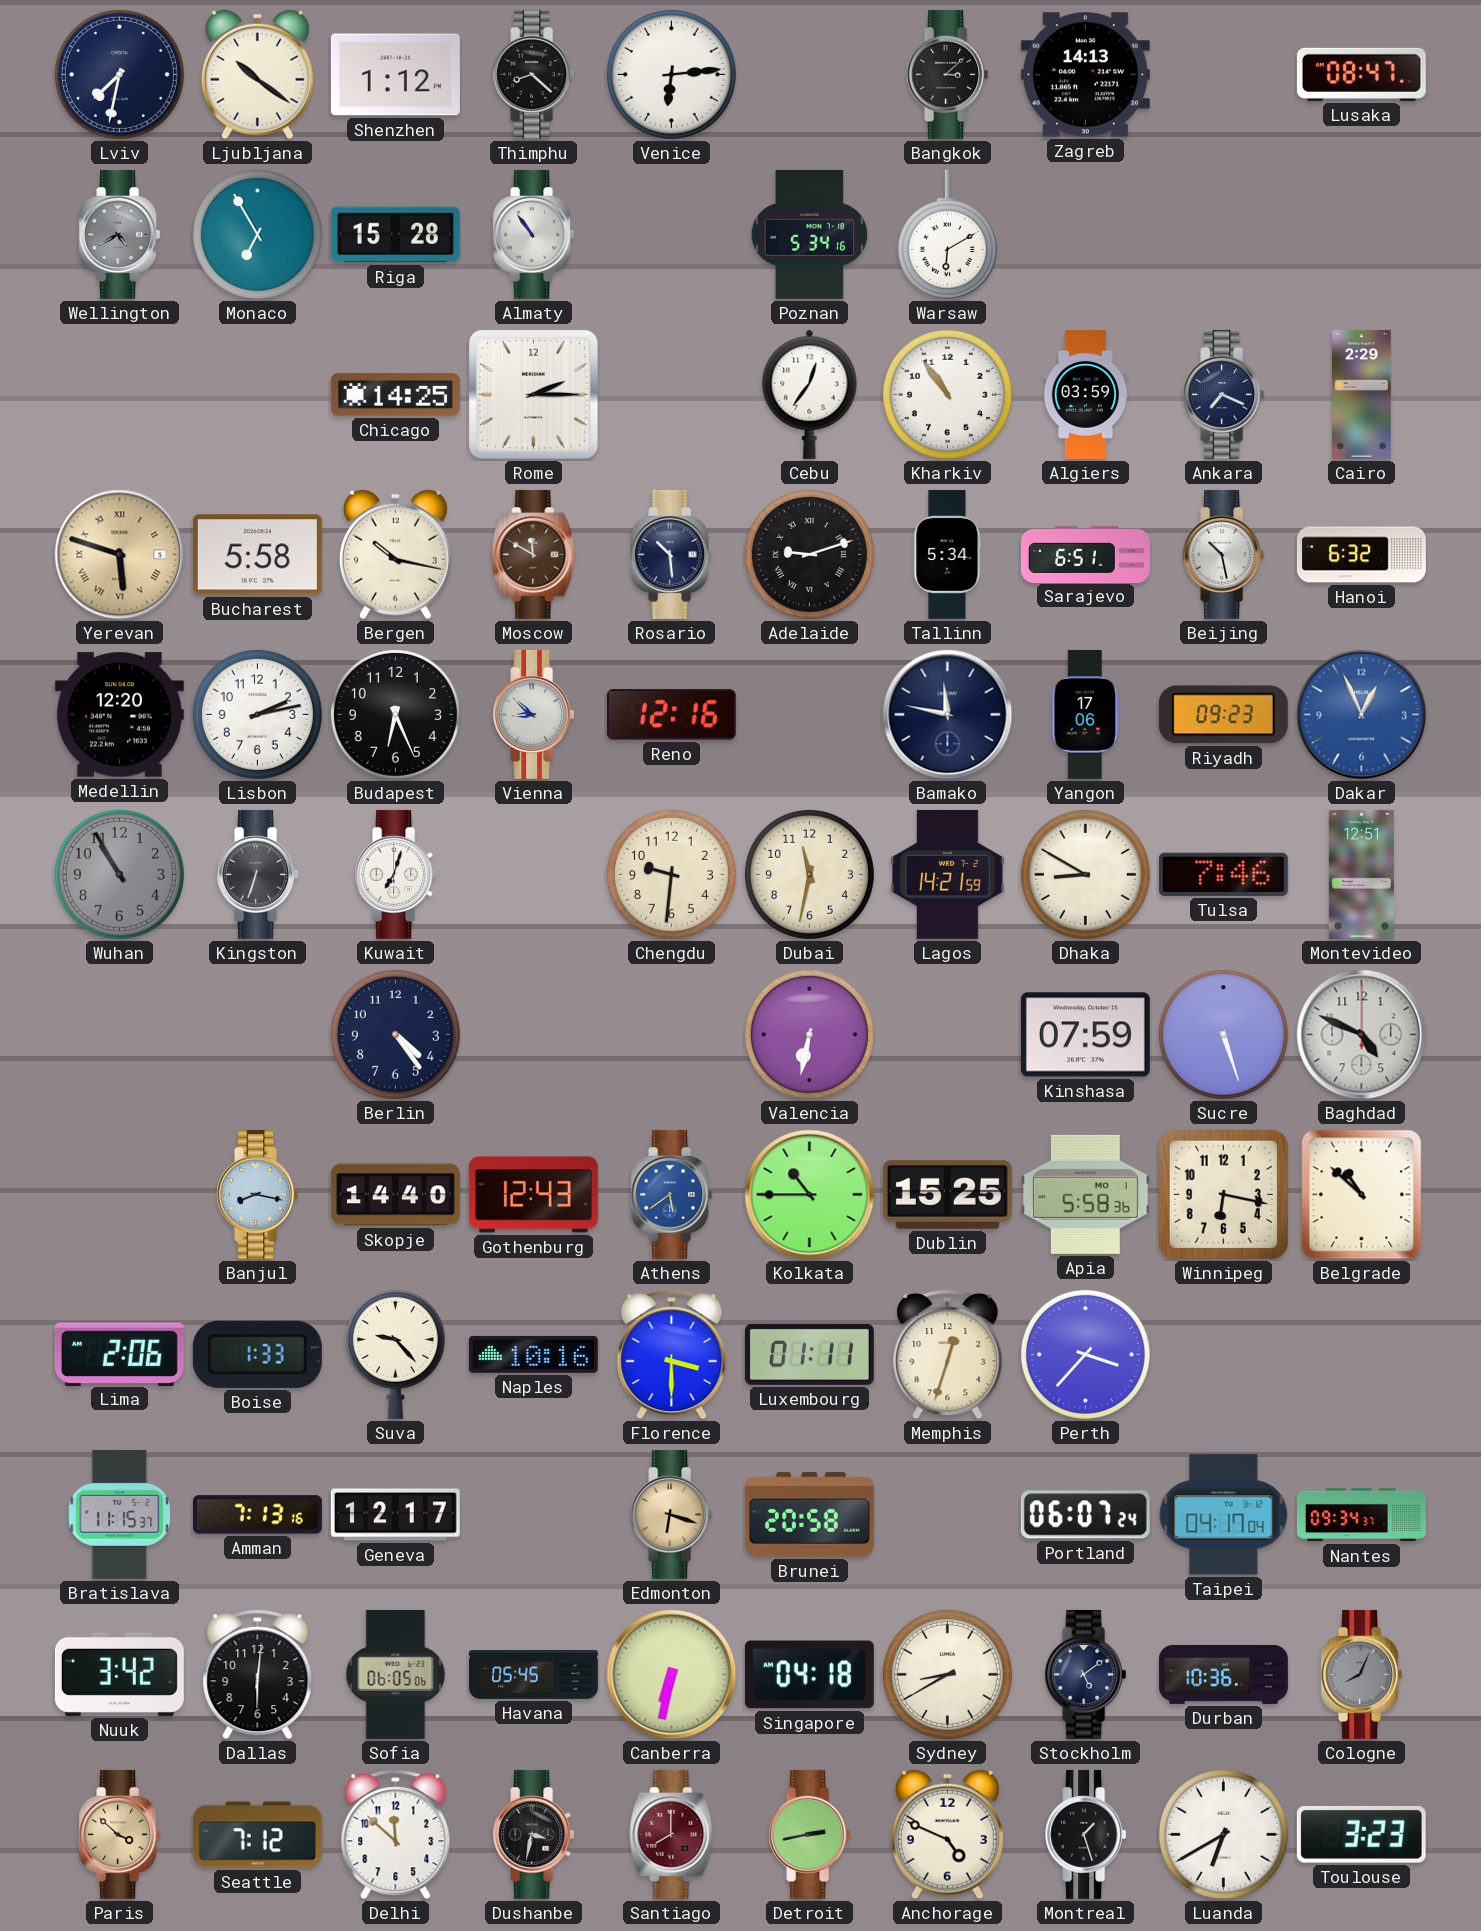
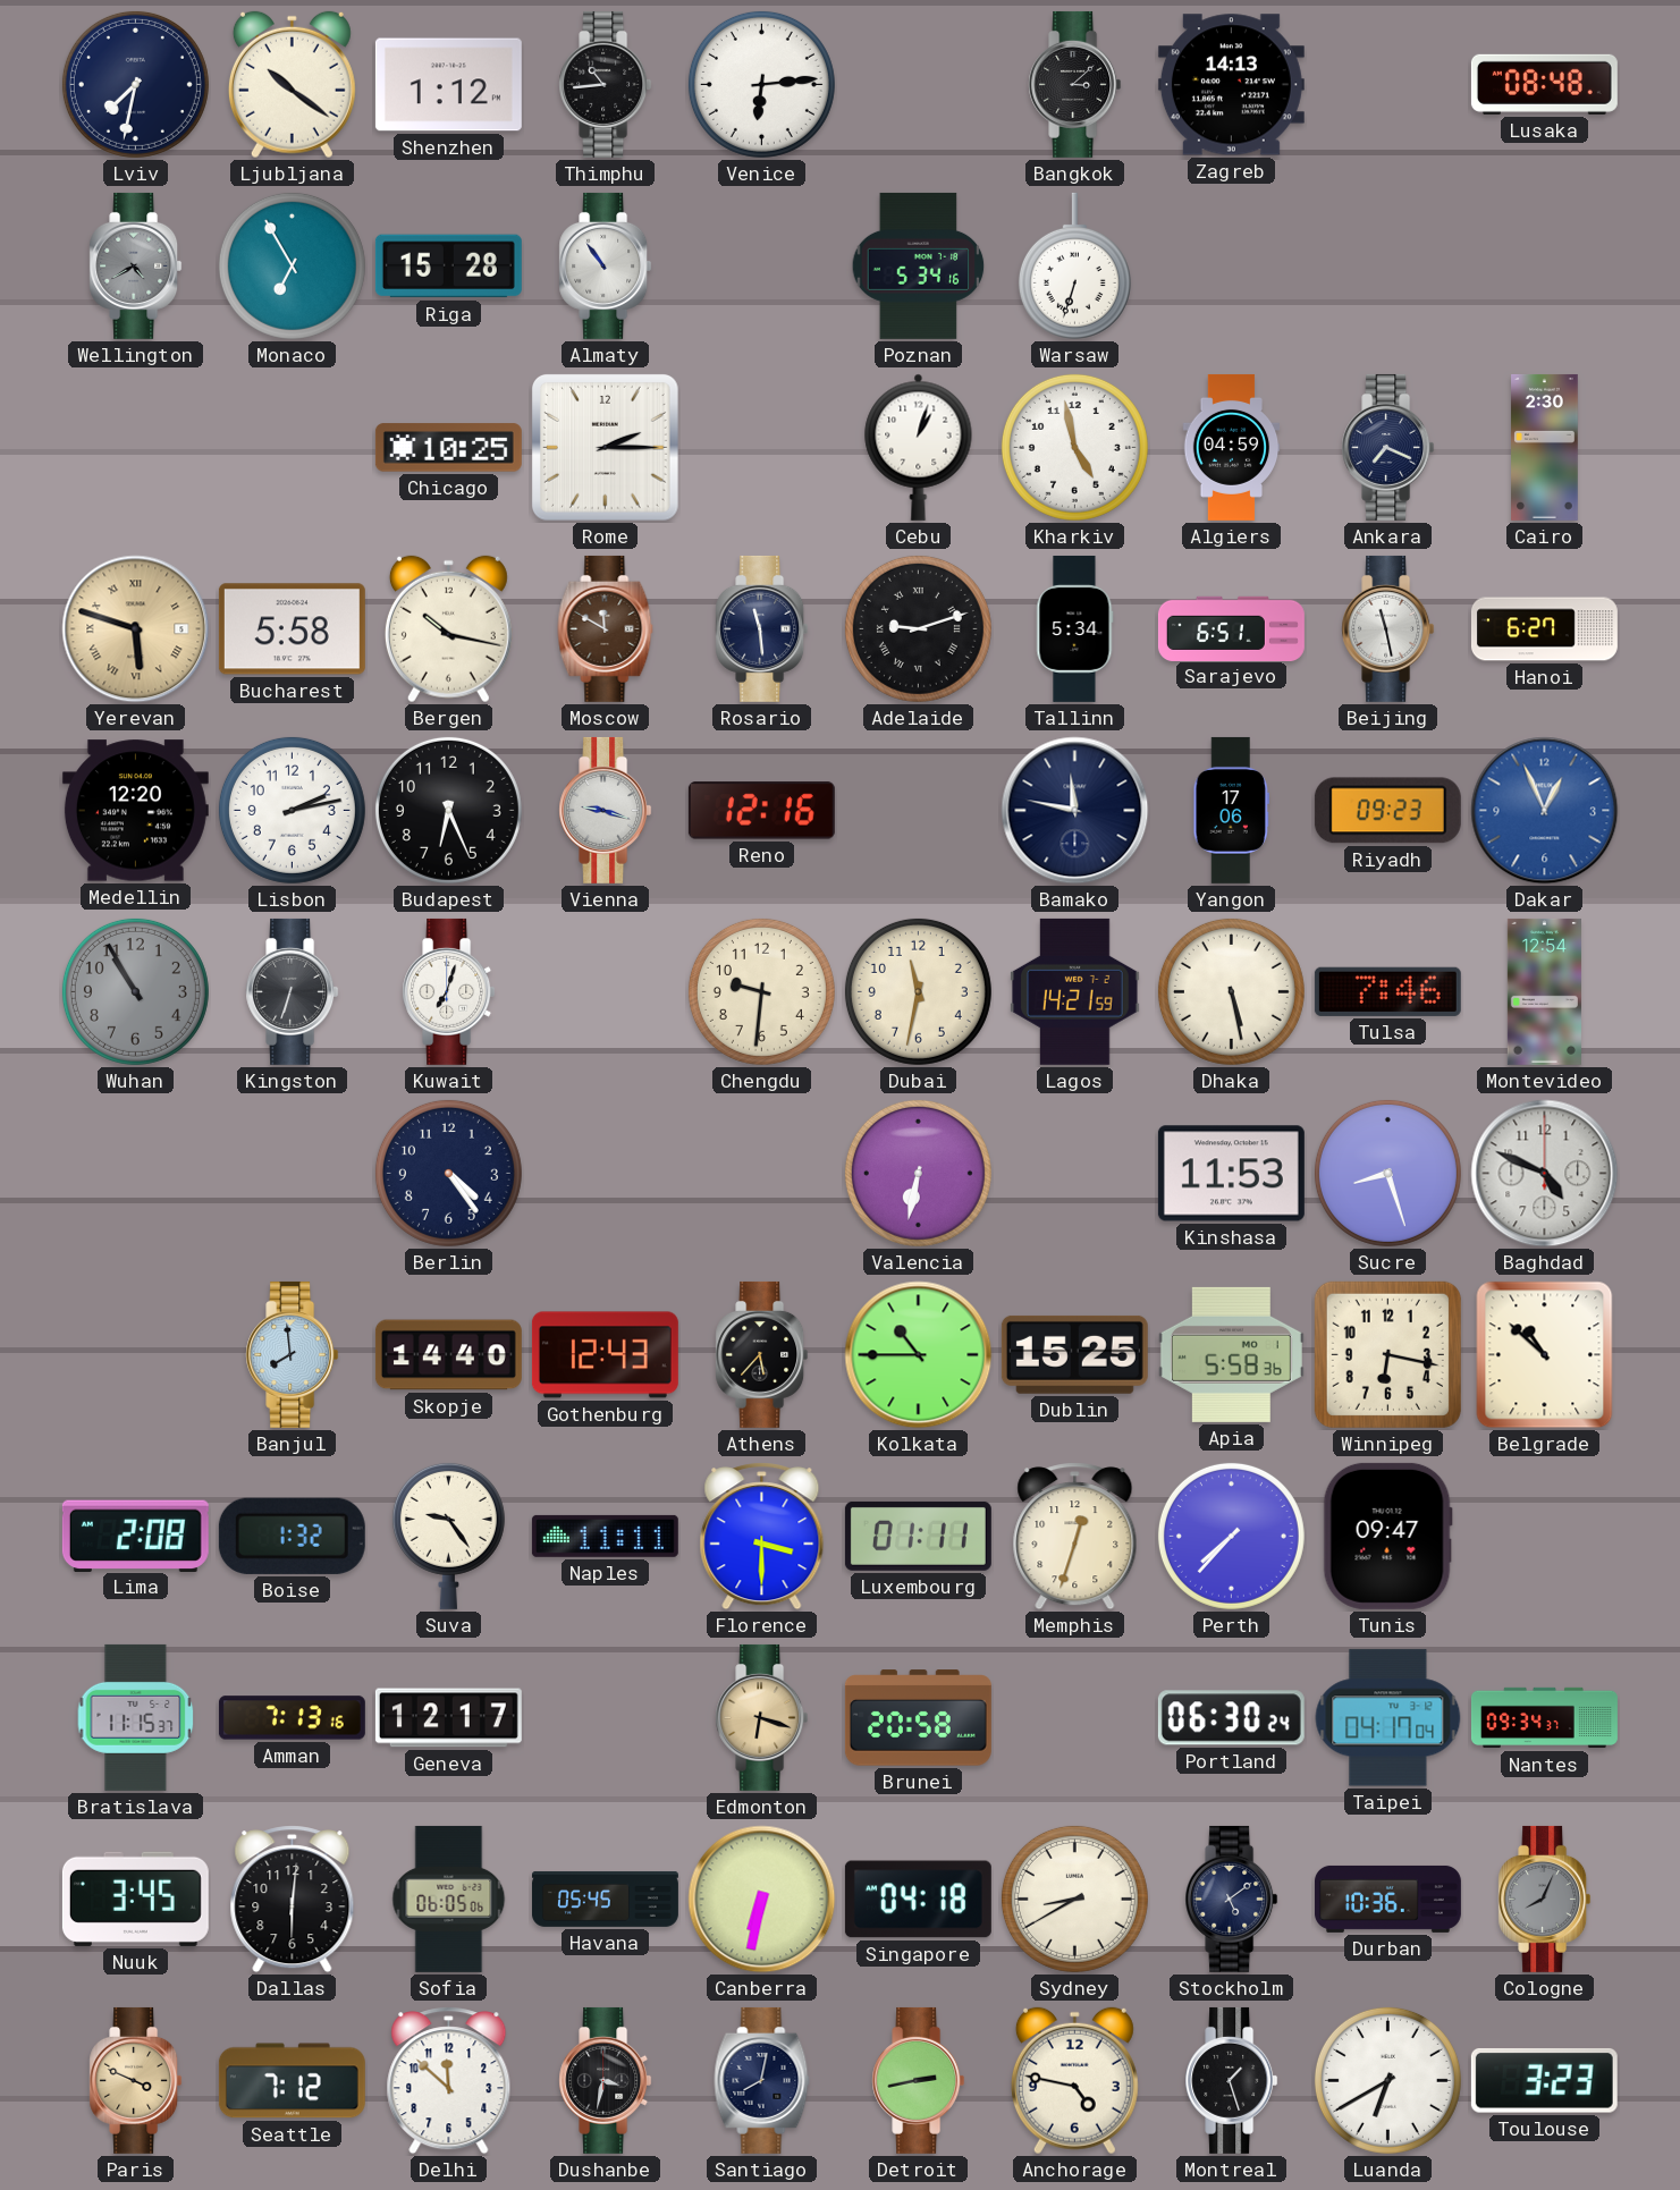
Thimphu: 8:22 -> 10:44 (606, 84)
Lusaka: 08:47 -> 08:48 (1544, 84)
Warsaw: 6:10 -> 6:33 (1074, 265)
Chicago: 14:25 -> 10:25 (448, 448)
Cebu: 12:36 -> 1:03 (919, 447)
Kharkiv: 10:54 -> 4:58 (1074, 447)
Algiers: 03:59 -> 04:59 (1232, 447)
Cairo: 2:29 -> 2:30 (1545, 447)
Rosario: 10:29 -> 11:29 (762, 628)
Beijing: 10:28 -> 11:28 (1388, 628)
Hanoi: 6:32 -> 6:27 (1544, 629)
Vienna: 8:52 -> 9:18 (606, 810)
Dhaka: 8:50 -> 5:28 (1231, 991)
Montevideo: 12:51 -> 12:54 (1544, 991)
Kinshasa: 07:59 -> 11:53 (1231, 1174)
Sucre: 5:27 -> 8:27 (1387, 1173)
Banjul: 8:17 -> 7:59 (293, 1354)
Athens: 5:39 -> 5:37 (762, 1354)
Athens dial: blue -> black (762, 1354)
Lima: 2:06 -> 2:08 (135, 1536)
Boise: 1:33 -> 1:32 (292, 1536)
Suva: 9:23 -> 9:24 (448, 1536)
Naples: 10:16 -> 11:11 (605, 1536)
Perth: 3:37 -> 7:37 (1231, 1536)
Tunis: none -> 09:47 (1387, 1536)
Portland: 06:07 -> 06:30 (1231, 1718)
Nuuk: 3:42 -> 3:45 (135, 1899)
Paris: 3:52 -> 3:49 (136, 2080)
Santiago: 8:00 -> 8:02 (762, 2080)
Santiago dial: burgundy -> navy (762, 2080)
Anchorage: 4:49 -> 4:47 (1074, 2081)
